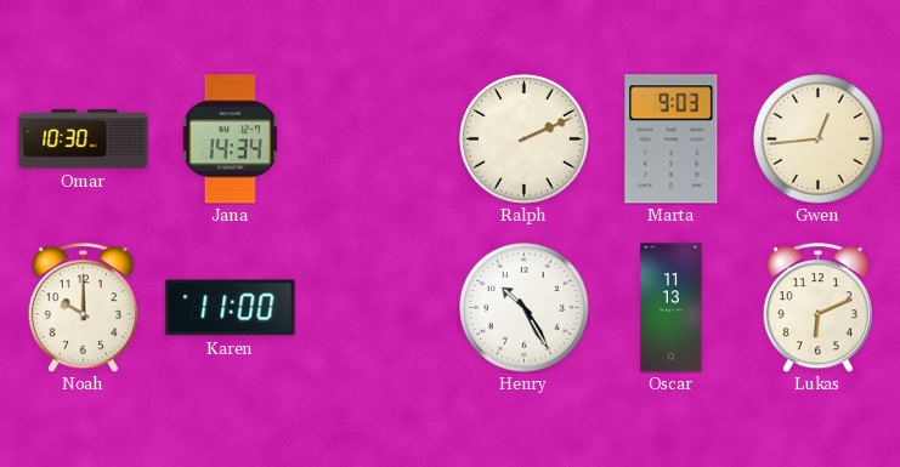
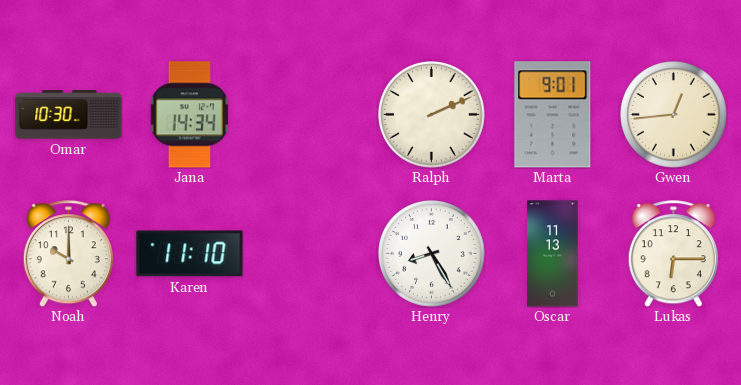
Marta: 9:03 -> 9:01 (553, 115)
Karen: 11:00 -> 11:10 (190, 254)
Henry: 10:25 -> 8:25 (432, 254)
Lukas: 6:11 -> 6:15 (673, 254)
